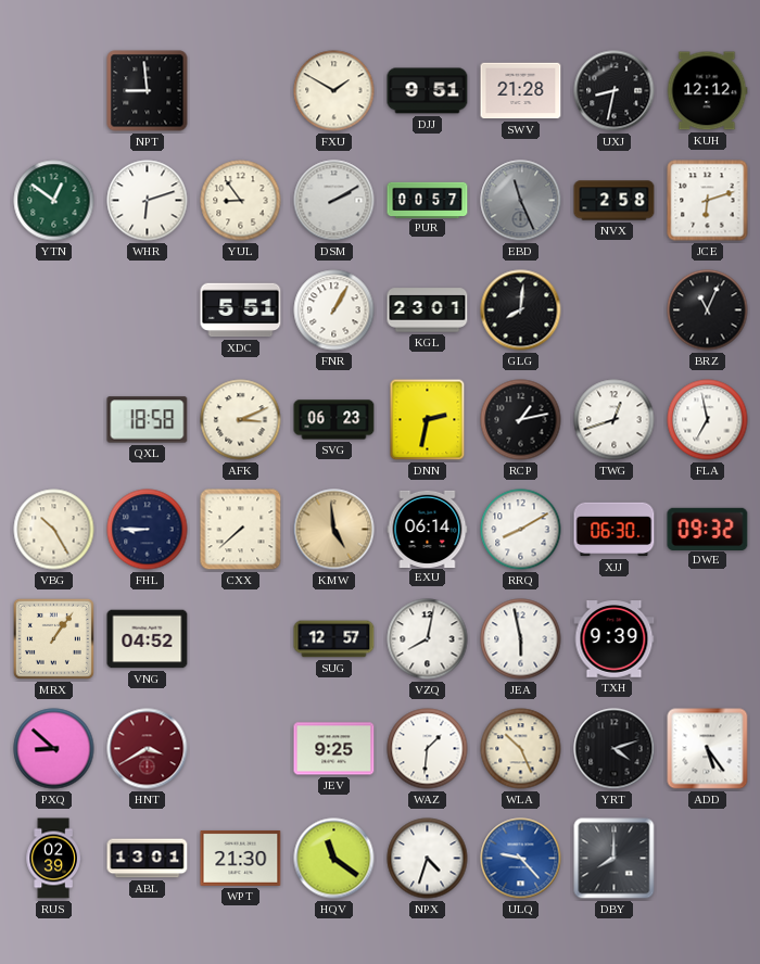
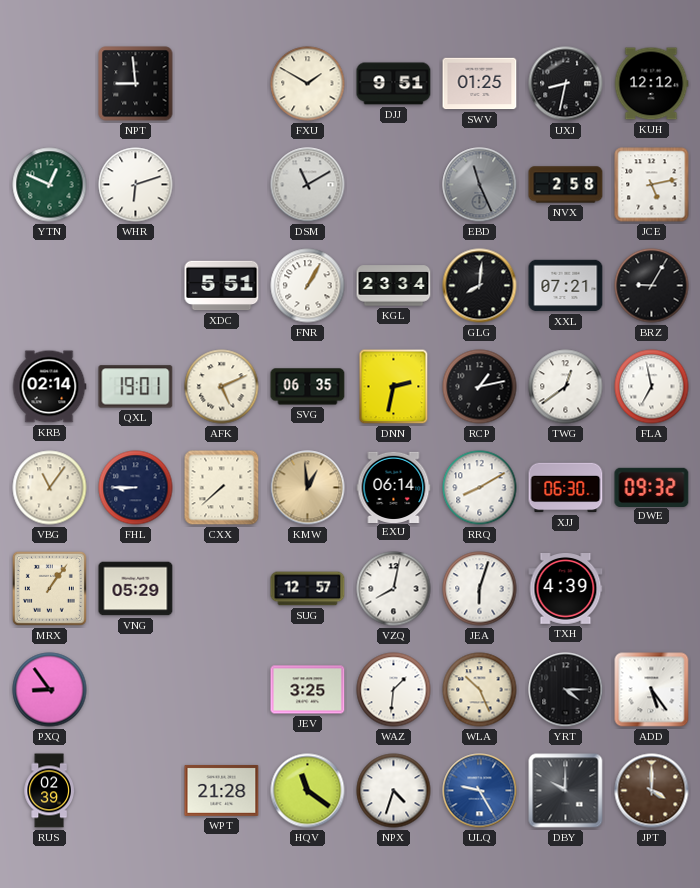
SWV: 21:28 -> 01:25 (480, 84)
YTN: 12:51 -> 12:49 (50, 185)
YUL: 8:54 -> none (241, 201)
DSM: 2:10 -> 11:10 (308, 185)
PUR: 00:57 -> none (428, 200)
JCE: 6:12 -> 5:13 (652, 185)
KGL: 23:01 -> 23:34 (394, 286)
XXL: none -> 07:21 (566, 286)
BRZ: 11:04 -> 9:05 (652, 286)
KRB: none -> 02:14 (49, 387)
QXL: 18:58 -> 19:01 (136, 387)
AFK: 3:11 -> 5:11 (222, 387)
SVG: 06:23 -> 06:35 (308, 387)
TWG: 12:42 -> 12:39 (566, 387)
VBG: 10:25 -> 11:06 (50, 488)
KMW: 4:59 -> 12:59 (308, 488)
VNG: 04:52 -> 05:29 (136, 589)
JEA: 5:58 -> 6:03 (480, 589)
TXH: 9:39 -> 4:39 (566, 589)
PXQ: 8:52 -> 8:54 (50, 690)
HNT: 3:40 -> none (148, 749)
JEV: 9:25 -> 3:25 (308, 690)
YRT: 4:12 -> 4:15 (566, 690)
ABL: 13:01 -> none (148, 859)
WPT: 21:30 -> 21:28 (222, 791)
ULQ: 9:23 -> 9:25 (480, 791)
DBY: 8:00 -> 10:00 (566, 791)
JPT: none -> 4:00 (652, 791)
